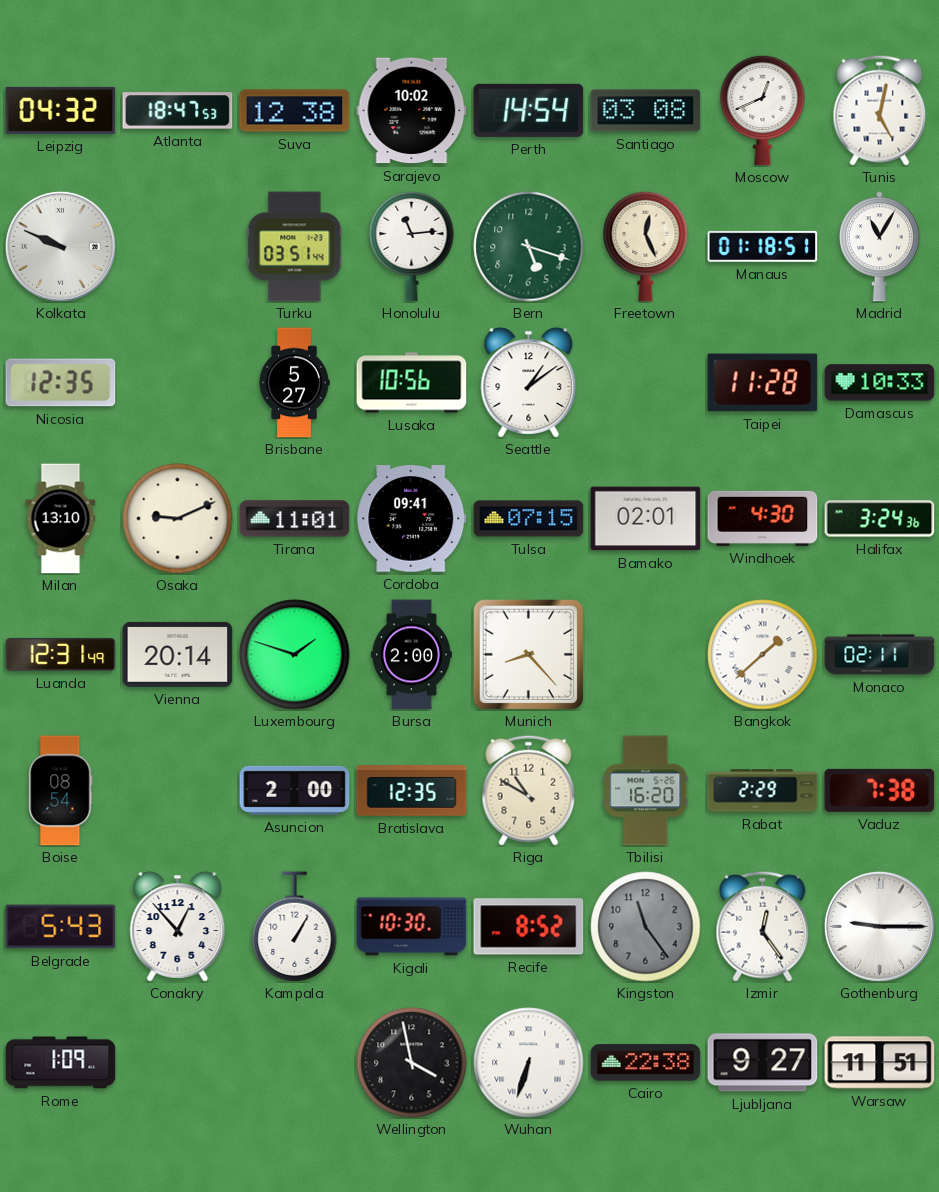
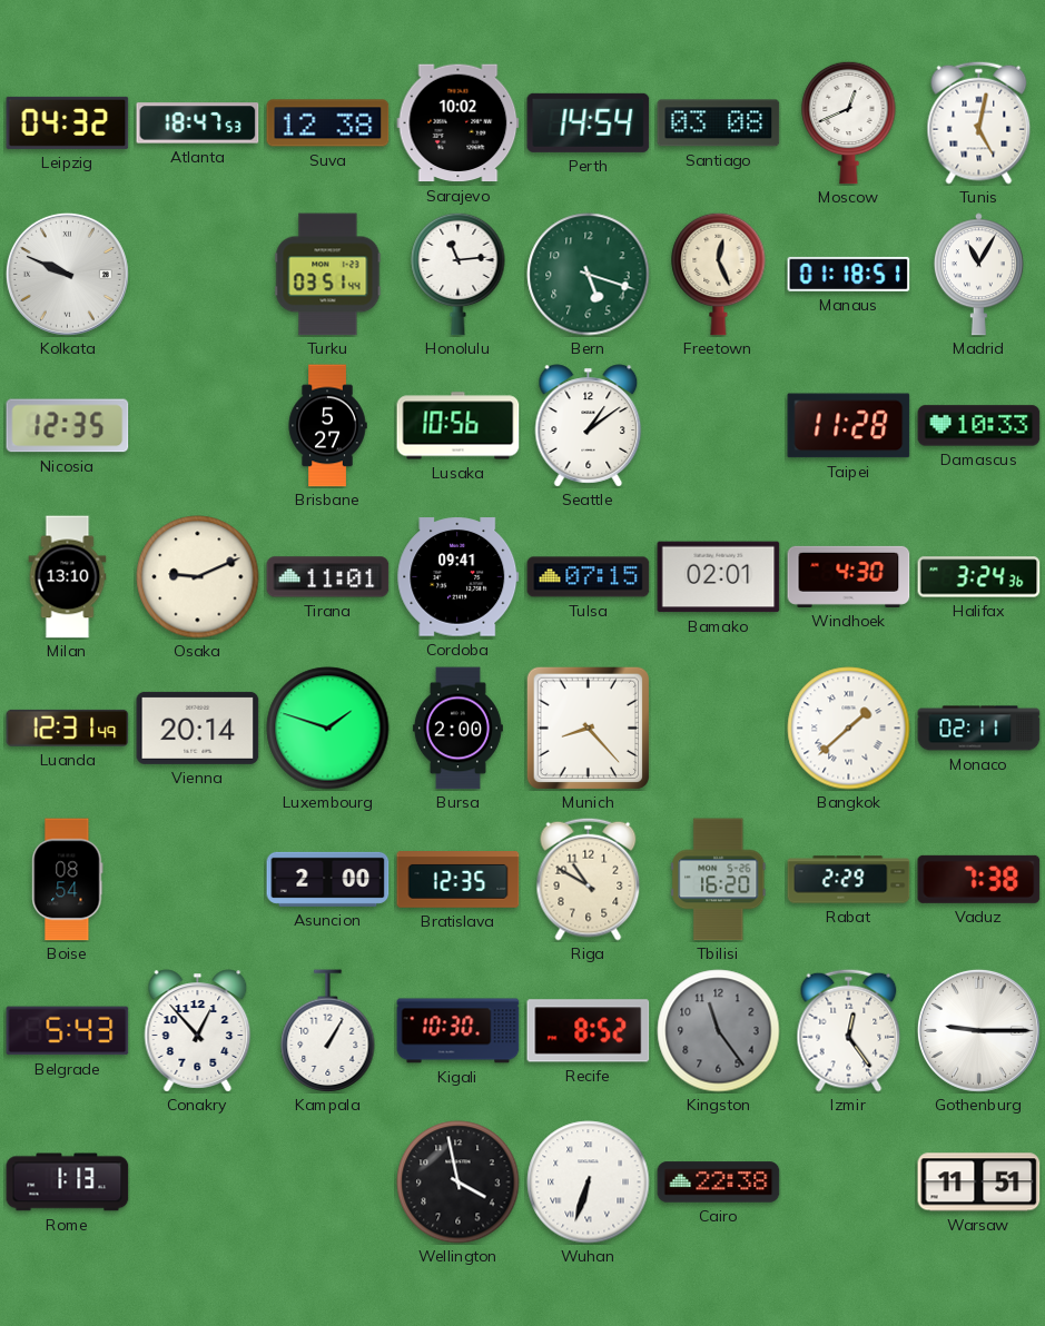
Rome: 1:09 -> 1:13 (68, 1182)
Ljubljana: 9:27 -> none (763, 1063)
